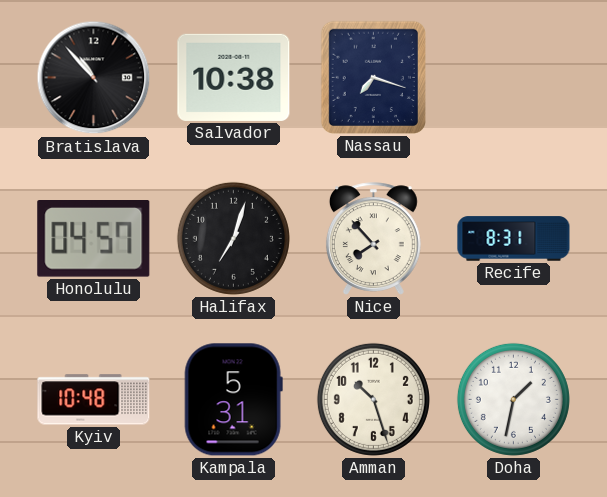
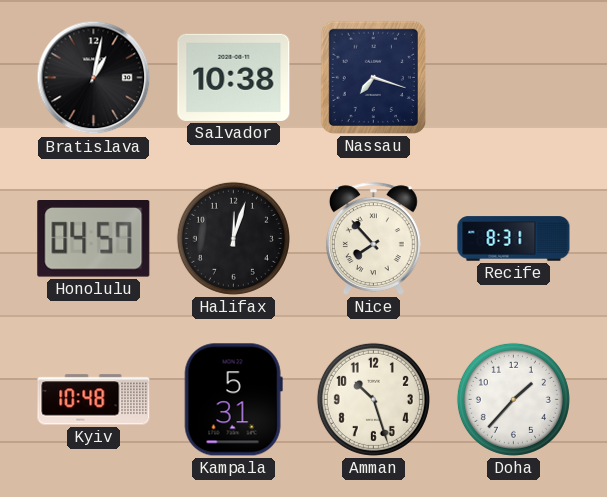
Bratislava: 10:53 -> 1:02 (94, 78)
Halifax: 7:03 -> 12:03 (233, 238)
Doha: 1:32 -> 1:37 (513, 399)
